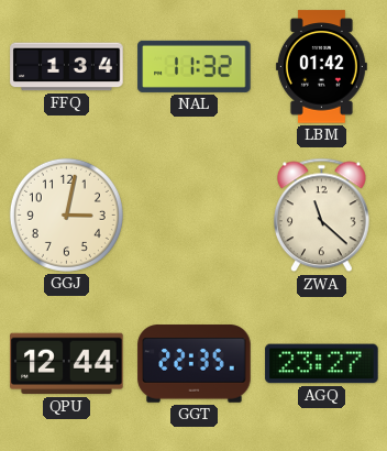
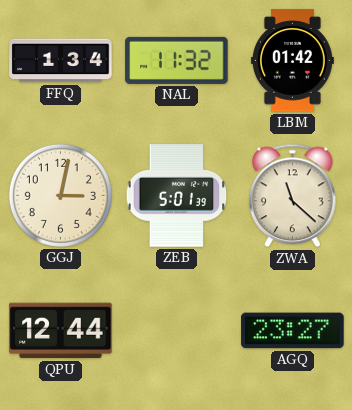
ZEB: none -> 5:01 (177, 196)
GGT: 22:35 -> none (195, 364)
